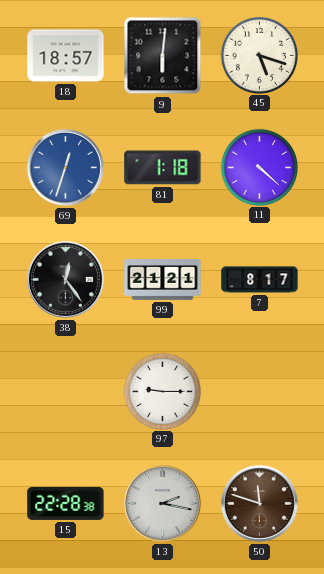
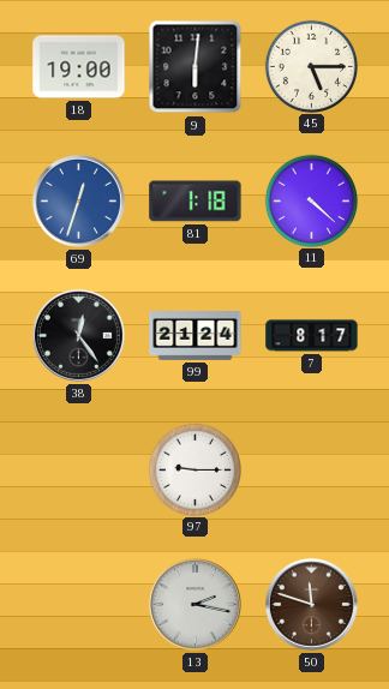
18: 18:57 -> 19:00 (79, 67)
45: 5:18 -> 5:15 (311, 66)
99: 21:21 -> 21:24 (196, 336)
15: 22:28 -> none (66, 503)
